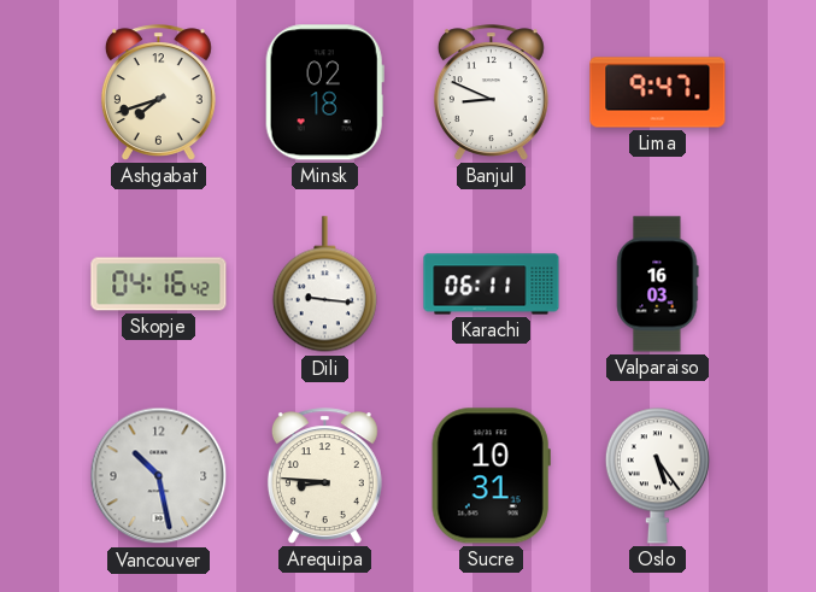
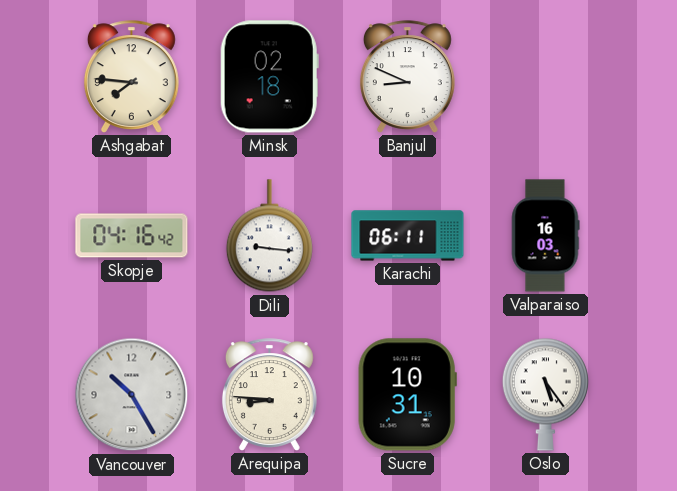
Ashgabat: 7:42 -> 7:46 (131, 77)
Lima: 9:47 -> none (658, 93)
Vancouver: 10:28 -> 10:25 (132, 395)
